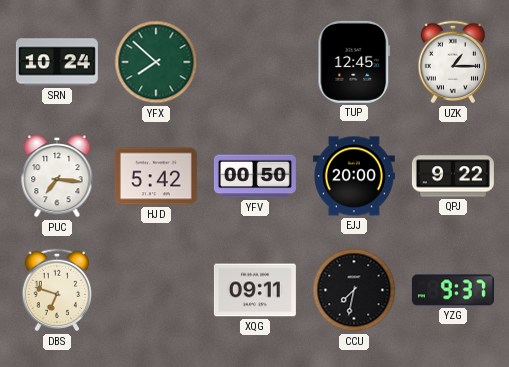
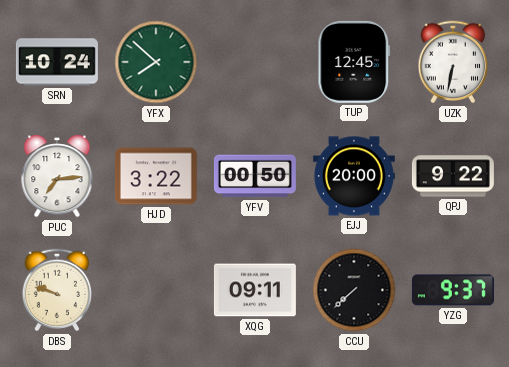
UZK: 1:15 -> 6:32 (453, 62)
PUC: 7:16 -> 7:14 (57, 176)
HJD: 5:42 -> 3:22 (156, 176)
DBS: 6:48 -> 9:48 (57, 290)
CCU: 7:32 -> 7:38 (354, 290)
